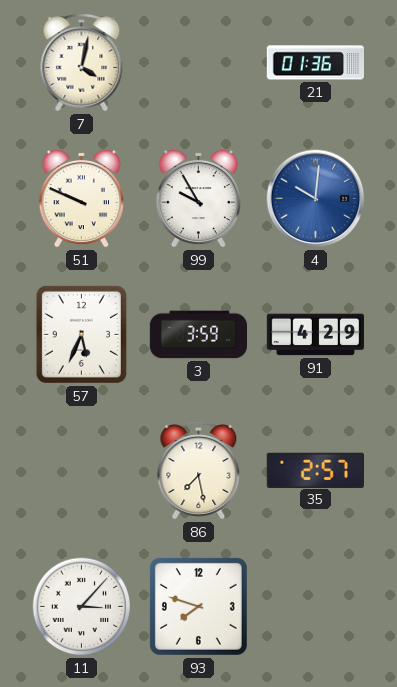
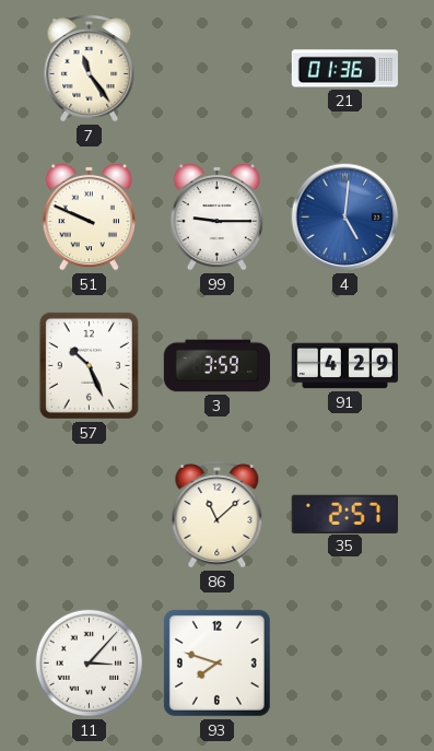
7: 4:02 -> 11:24 (90, 69)
99: 9:55 -> 9:15 (216, 216)
4: 10:01 -> 5:01 (345, 218)
57: 5:34 -> 10:26 (89, 365)
86: 7:28 -> 11:08 (218, 515)
